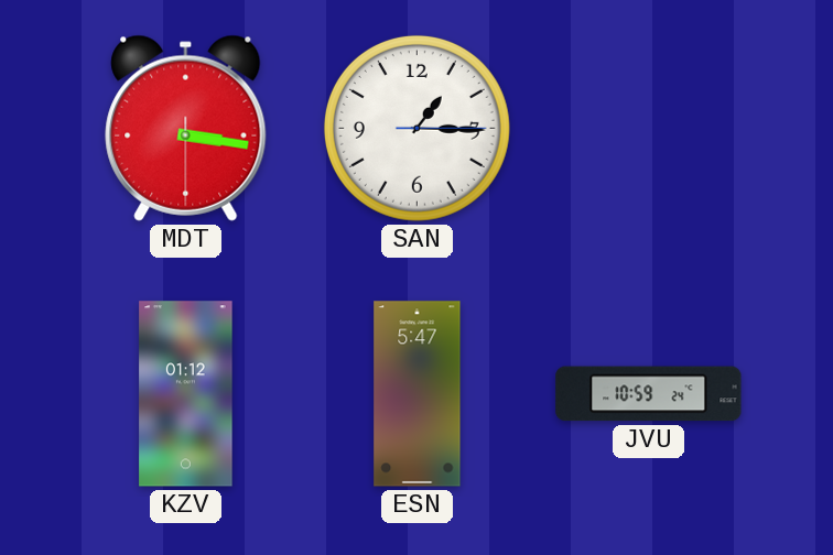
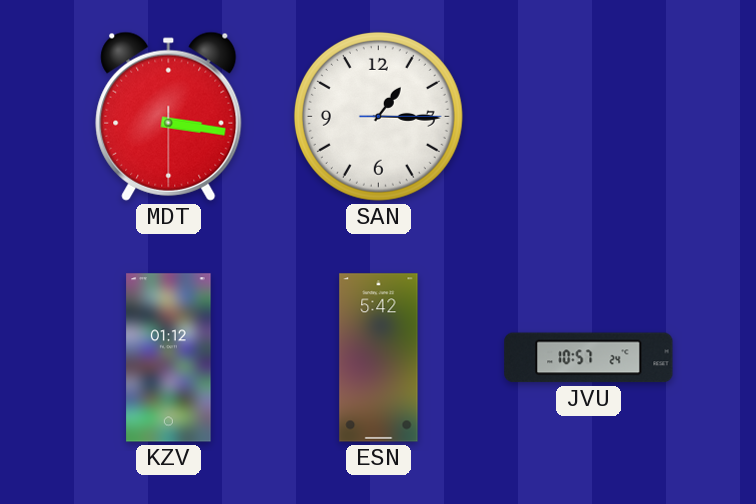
ESN: 5:47 -> 5:42 (379, 358)
JVU: 10:59 -> 10:57 (589, 358)
